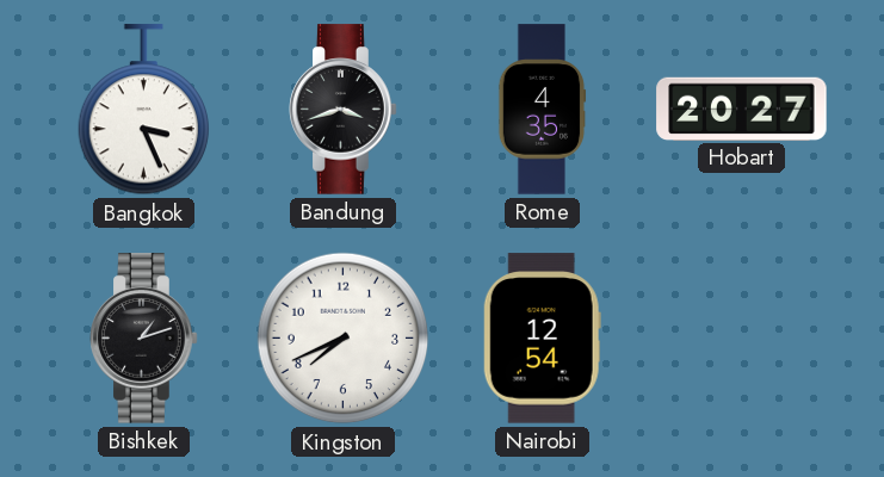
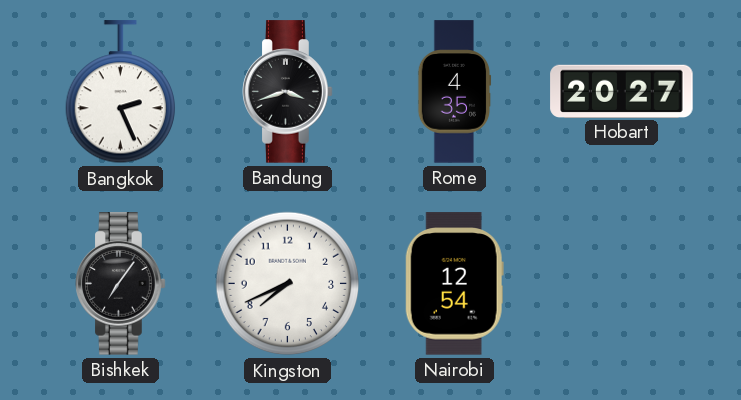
Bangkok: 3:26 -> 2:26 (120, 92)
Bishkek: 1:12 -> 7:06 (121, 284)
